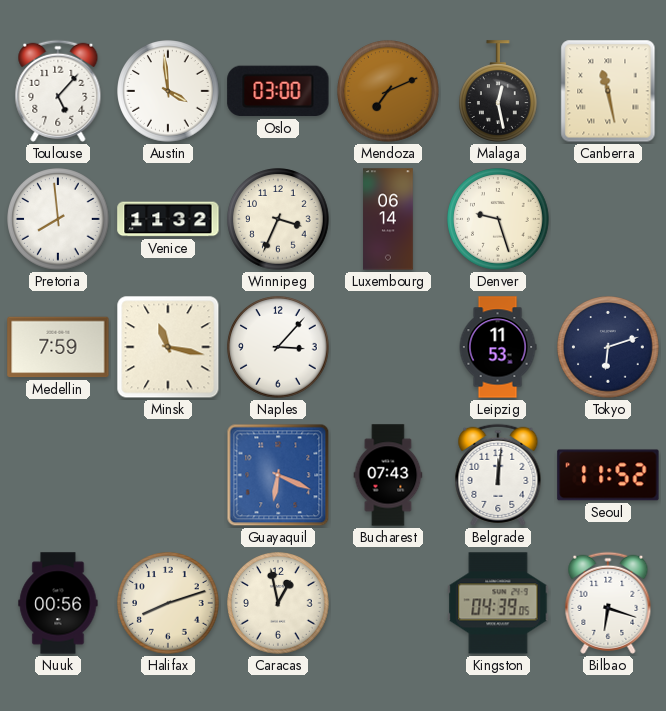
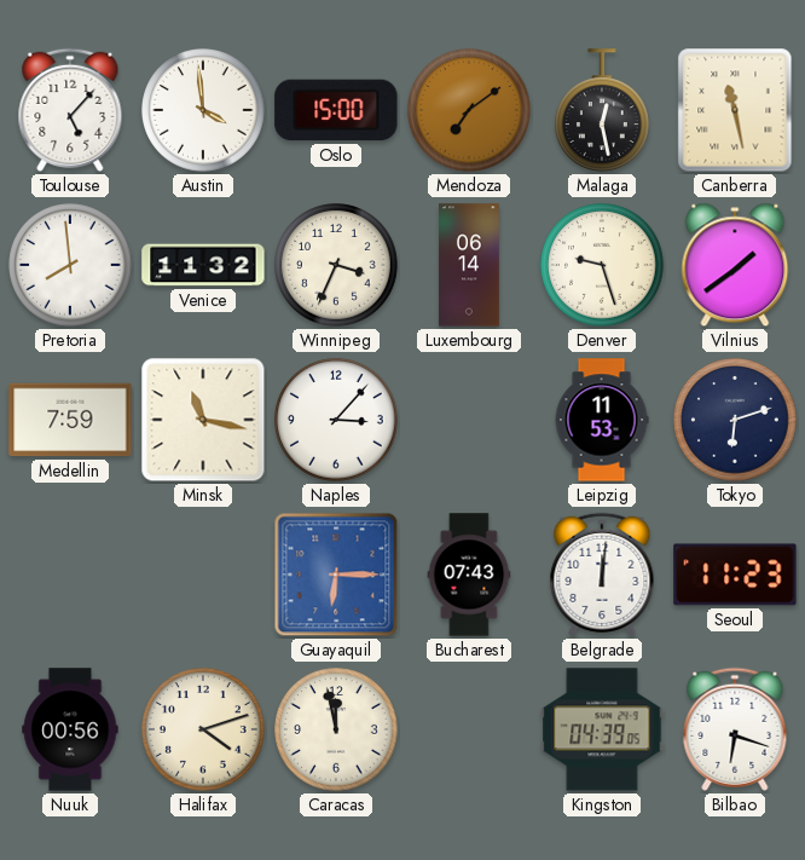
Oslo: 03:00 -> 15:00 (336, 110)
Mendoza: 7:11 -> 7:09 (469, 110)
Vilnius: none -> 1:39 (735, 265)
Guayaquil: 6:19 -> 6:15 (336, 575)
Seoul: 11:52 -> 11:23 (735, 575)
Halifax: 8:12 -> 4:12 (203, 729)
Caracas: 12:58 -> 11:58 (336, 729)
